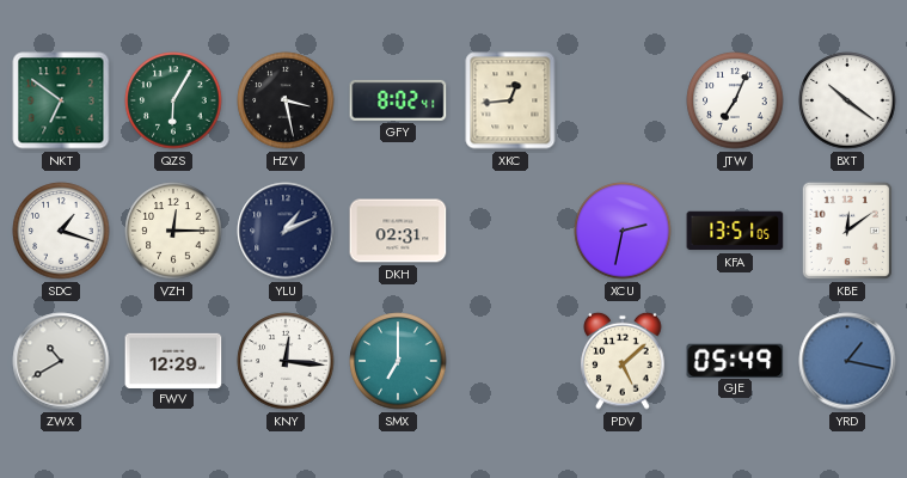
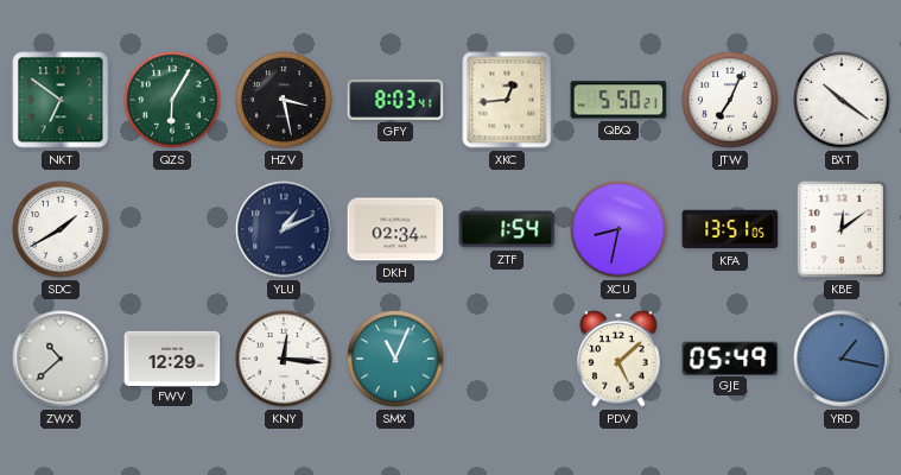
GFY: 8:02 -> 8:03 (395, 100)
QBQ: none -> 5:50 (618, 100)
SDC: 1:18 -> 1:40 (61, 229)
VZH: 12:15 -> none (173, 231)
DKH: 02:31 -> 02:34 (395, 229)
ZTF: none -> 1:54 (507, 229)
XCU: 2:32 -> 8:32 (618, 229)
ZWX: 10:40 -> 10:38 (61, 359)
SMX: 7:00 -> 11:04 (395, 359)
